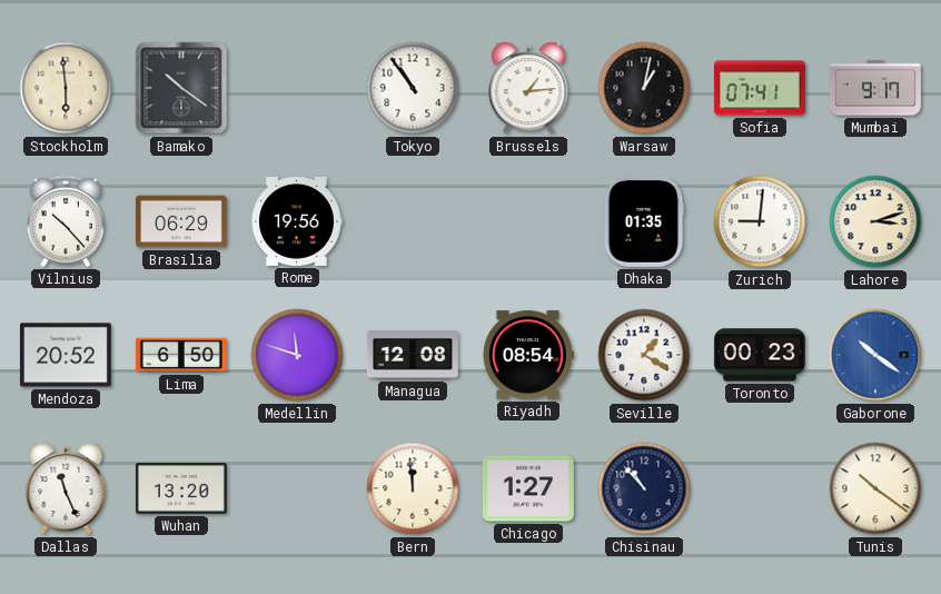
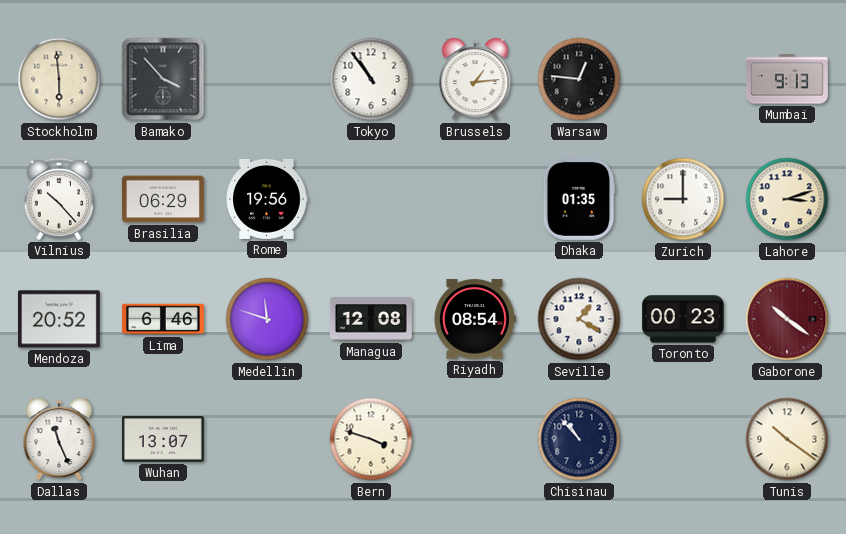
Bamako: 10:21 -> 3:53 (163, 79)
Warsaw: 1:02 -> 12:46 (579, 79)
Sofia: 07:41 -> none (760, 88)
Mumbai: 9:17 -> 9:13 (787, 79)
Zurich: 9:01 -> 9:00 (683, 199)
Lima: 6:50 -> 6:46 (163, 319)
Gaborone dial: blue -> burgundy (787, 319)
Wuhan: 13:20 -> 13:07 (163, 439)
Bern: 11:59 -> 3:48 (371, 439)
Chicago: 1:27 -> none (528, 488)
